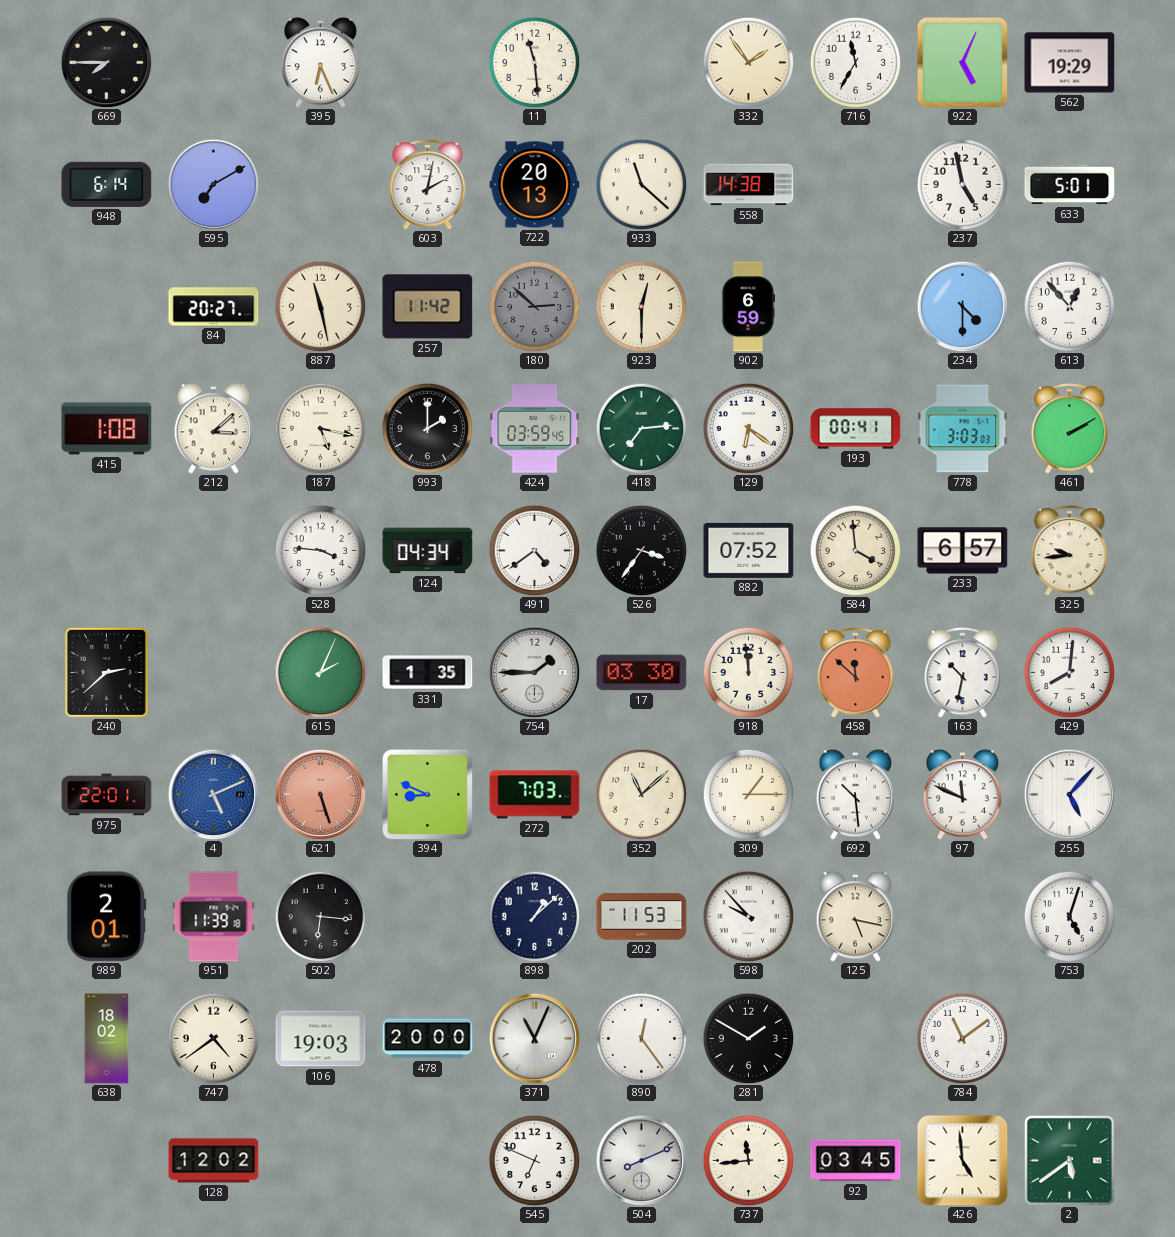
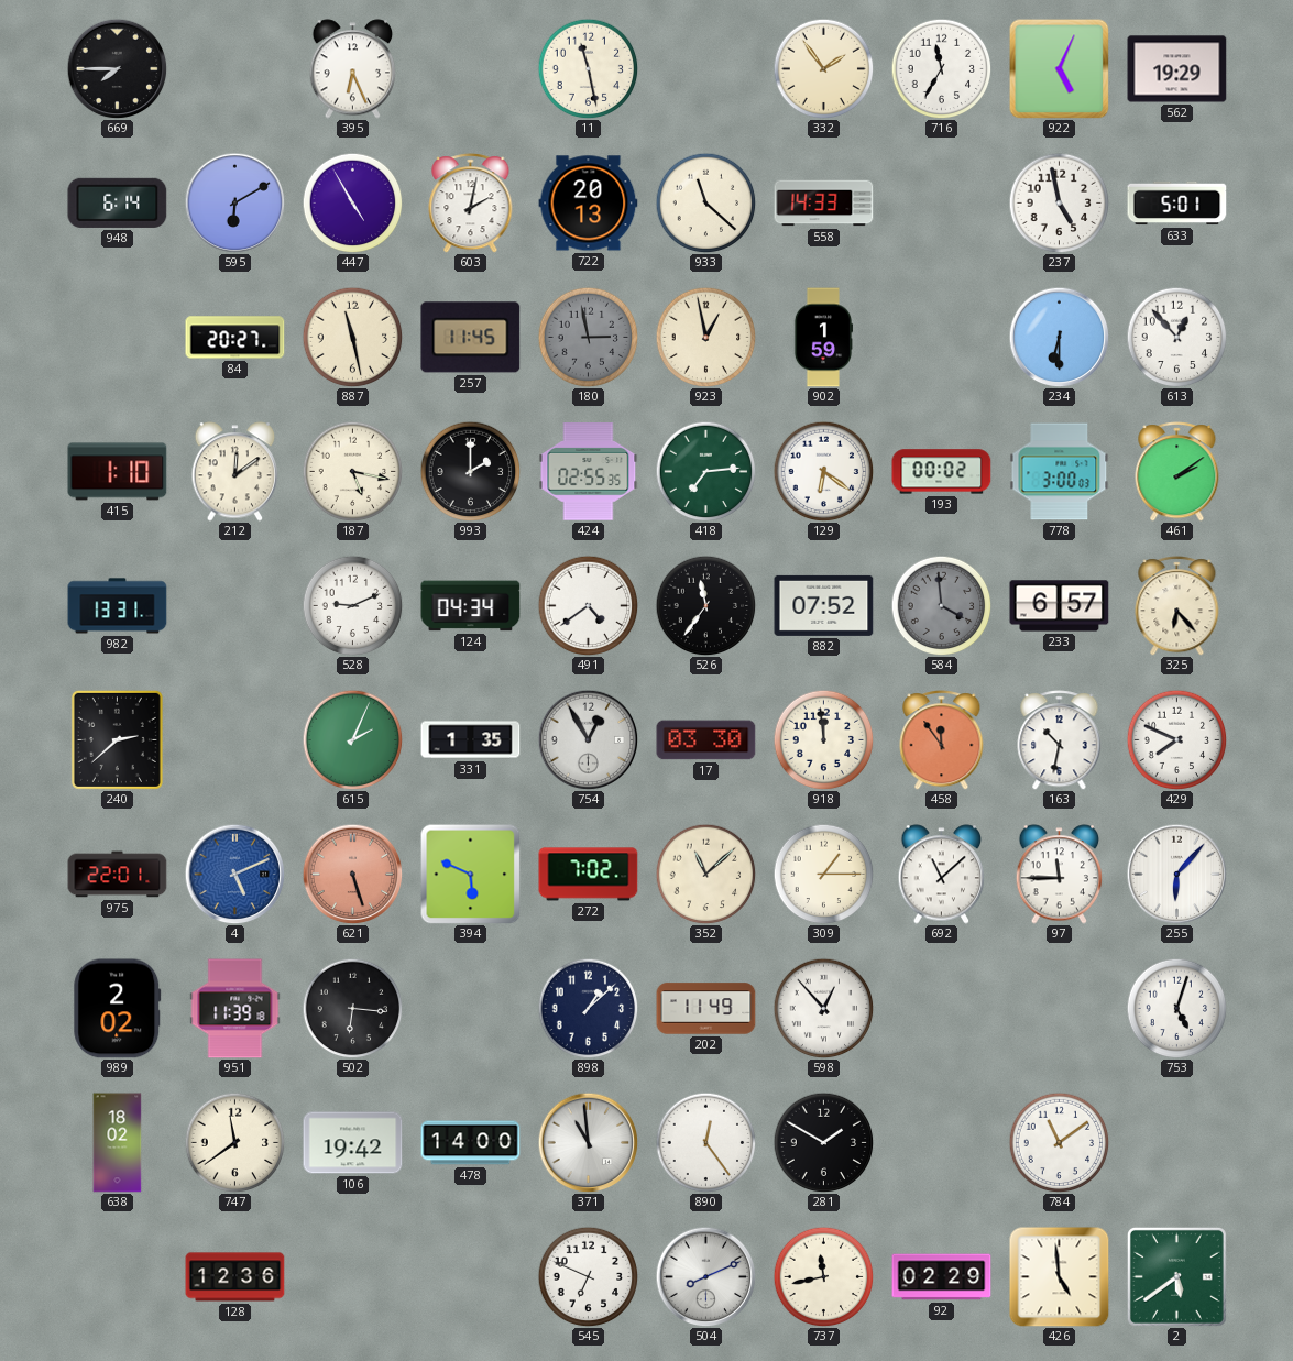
11: 11:29 -> 11:28 (588, 68)
595: 7:10 -> 6:10 (234, 202)
447: none -> 4:55 (352, 202)
558: 14:38 -> 14:33 (824, 204)
257: 11:42 -> 11:45 (471, 338)
180: 2:52 -> 2:58 (588, 337)
923: 12:30 -> 12:58 (705, 337)
902: 6:59 -> 1:59 (823, 338)
234: 4:30 -> 6:30 (1059, 337)
415: 1:08 -> 1:10 (118, 472)
212: 3:08 -> 12:09 (235, 472)
424: 03:59 -> 02:55 (589, 472)
193: 00:41 -> 00:02 (942, 472)
778: 3:03 -> 3:00 (1060, 472)
461: 2:10 -> 2:09 (1177, 472)
982: none -> 13:31 (118, 606)
528: 3:46 -> 9:11 (352, 605)
526: 3:36 -> 11:36 (705, 605)
584 dial: cream -> grey (941, 605)
325: 9:44 -> 6:23 (1177, 606)
754: 1:45 -> 12:55 (588, 739)
458: 11:52 -> 11:54 (942, 740)
429: 8:01 -> 7:49 (1176, 739)
394: 8:49 -> 5:49 (470, 874)
272: 7:03 -> 7:02 (589, 875)
692: 10:29 -> 11:08 (942, 875)
97: 11:49 -> 11:45 (1060, 875)
255: 5:07 -> 6:07 (1176, 874)
989: 2:01 -> 2:02 (118, 1009)
202: 11:53 -> 11:49 (706, 1009)
598: 9:53 -> 12:53 (823, 1008)
125: 5:17 -> none (856, 917)
747: 4:39 -> 11:39 (234, 1142)
106: 19:03 -> 19:42 (353, 1143)
478: 20:00 -> 14:00 (471, 1143)
371: 11:04 -> 10:59 (588, 1142)
128: 12:02 -> 12:36 (235, 1277)
737: 11:44 -> 11:43 (823, 1276)
92: 03:45 -> 02:29 (942, 1277)
